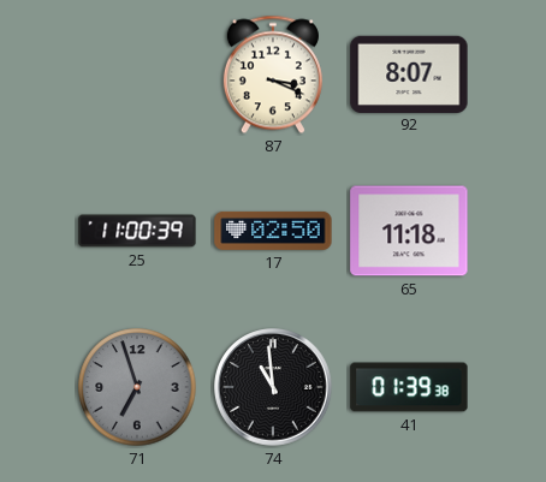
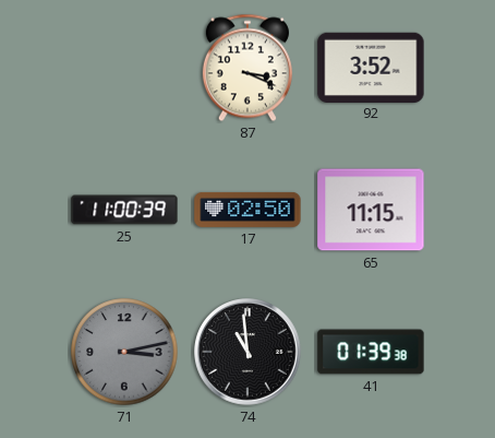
92: 8:07 -> 3:52 (371, 67)
65: 11:18 -> 11:15 (371, 210)
71: 6:57 -> 3:13 (124, 352)
